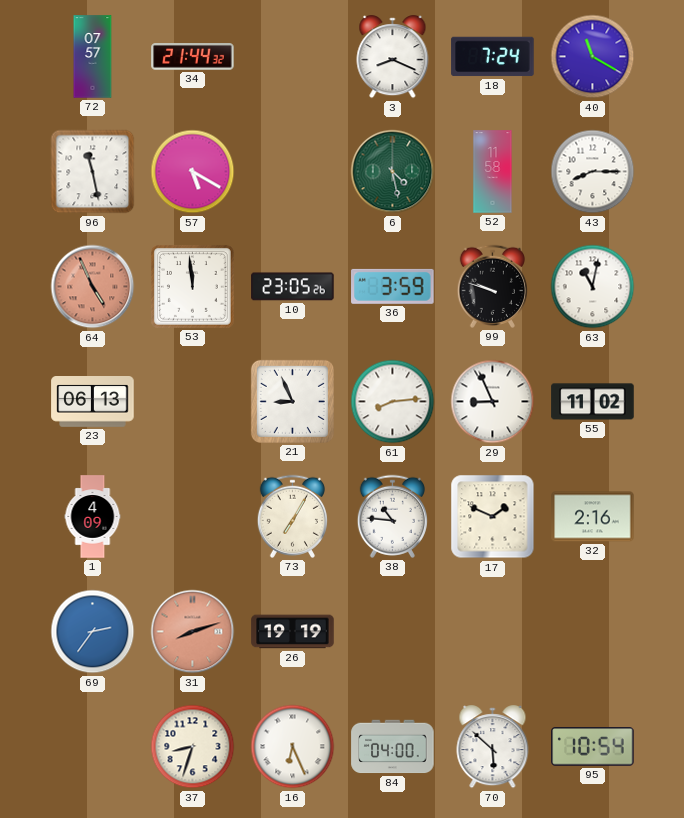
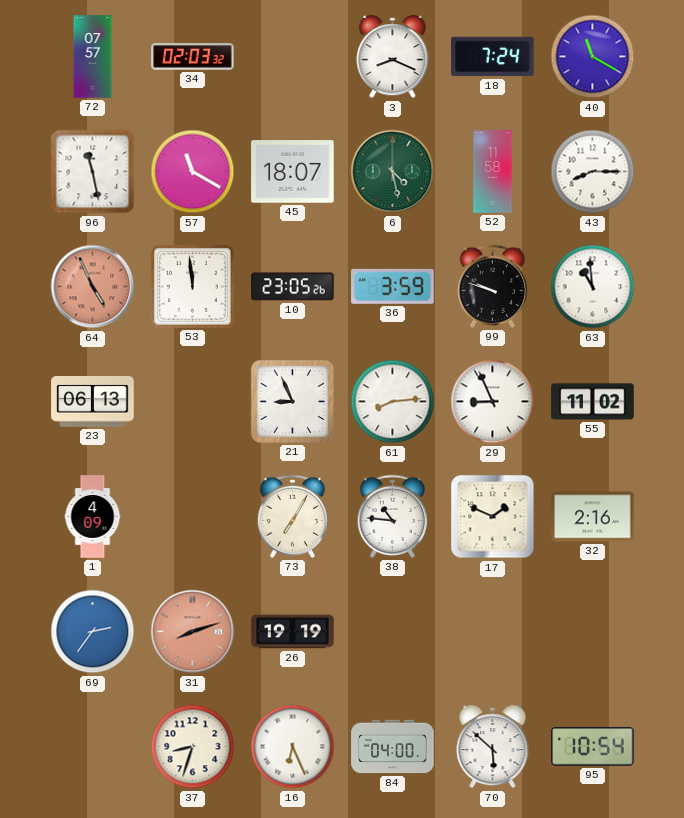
34: 21:44 -> 02:03 (193, 57)
57: 5:20 -> 11:20 (193, 172)
45: none -> 18:07 (293, 172)
63: 11:02 -> 10:59 (593, 287)
